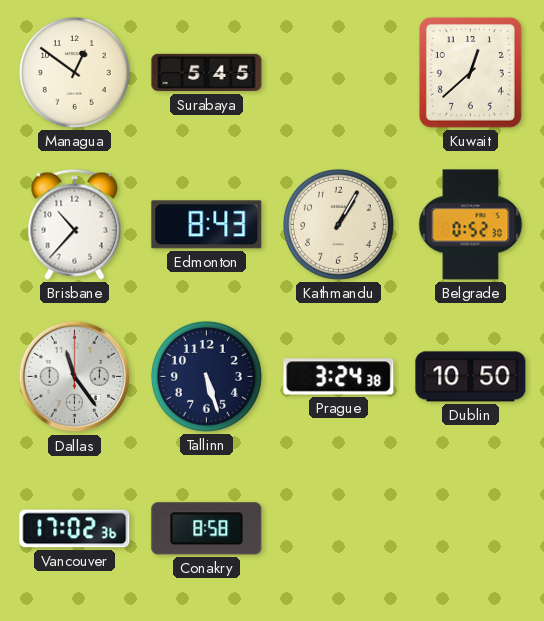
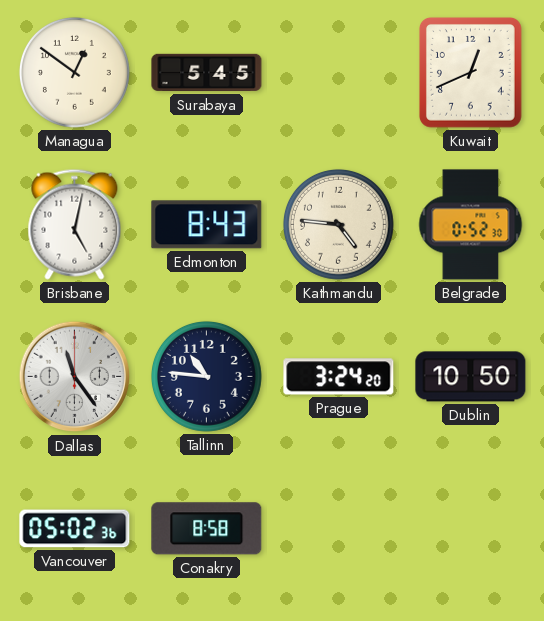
Kuwait: 12:38 -> 12:41 (470, 73)
Brisbane: 10:37 -> 5:02 (75, 224)
Kathmandu: 1:05 -> 4:46 (338, 224)
Tallinn: 5:27 -> 10:46 (206, 376)
Prague: 3:24:38 -> 3:24:20 (339, 377)
Vancouver: 17:02 -> 05:02 (75, 529)
